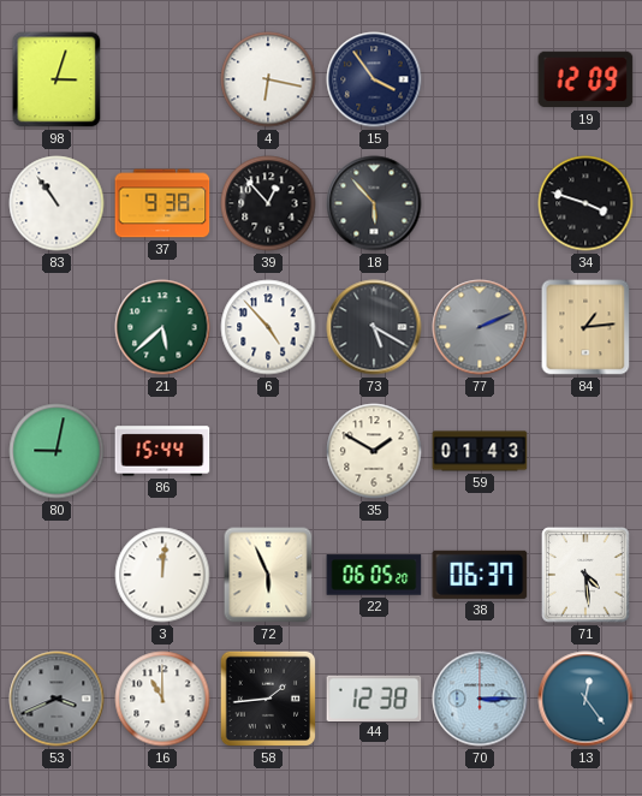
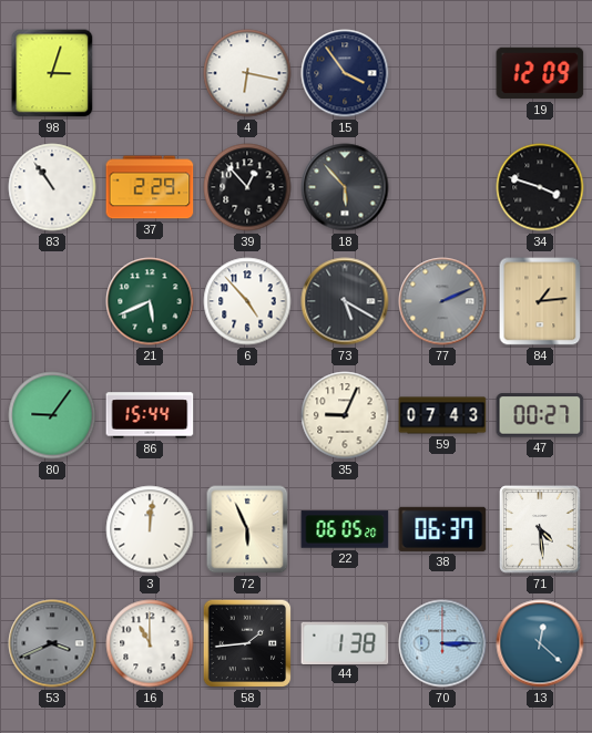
37: 9:38 -> 2:29 (150, 187)
21: 5:38 -> 5:41 (150, 301)
80: 9:02 -> 9:06 (52, 415)
35: 1:50 -> 9:04 (345, 415)
59: 01:43 -> 07:43 (442, 415)
47: none -> 00:27 (540, 415)
44: 12:38 -> 1:38 (345, 642)
13: 12:24 -> 12:22 (540, 643)
